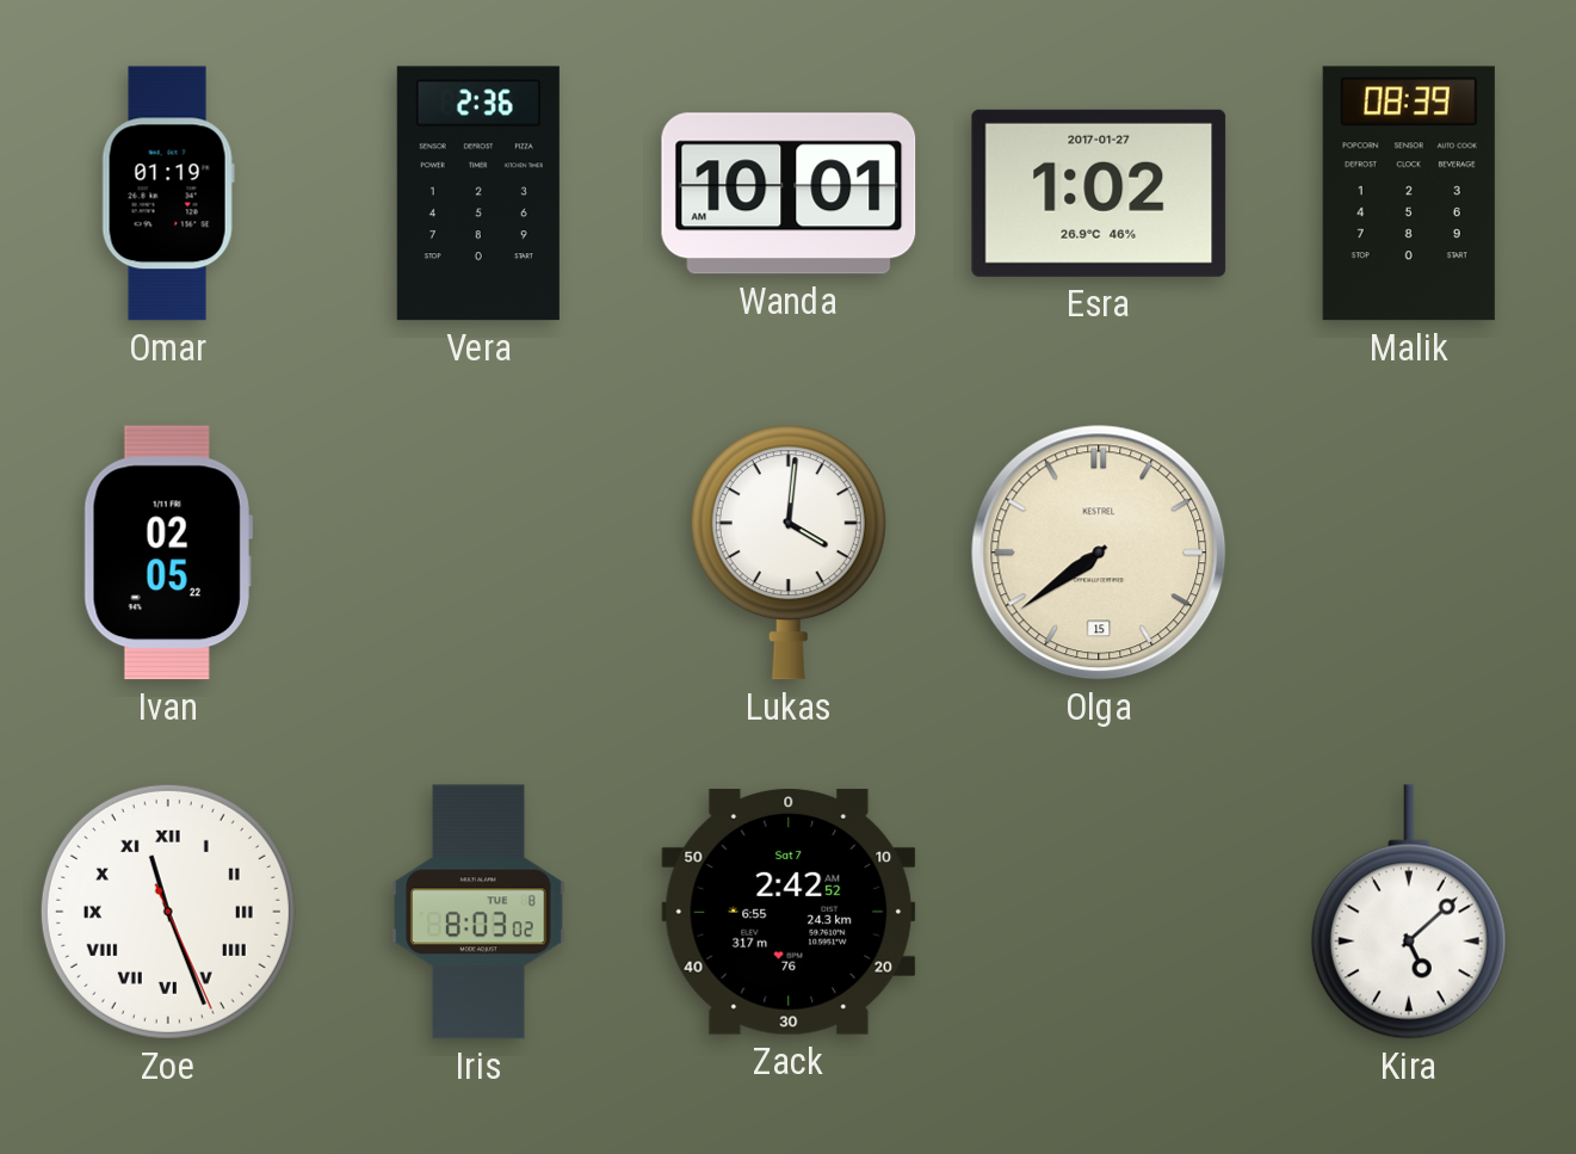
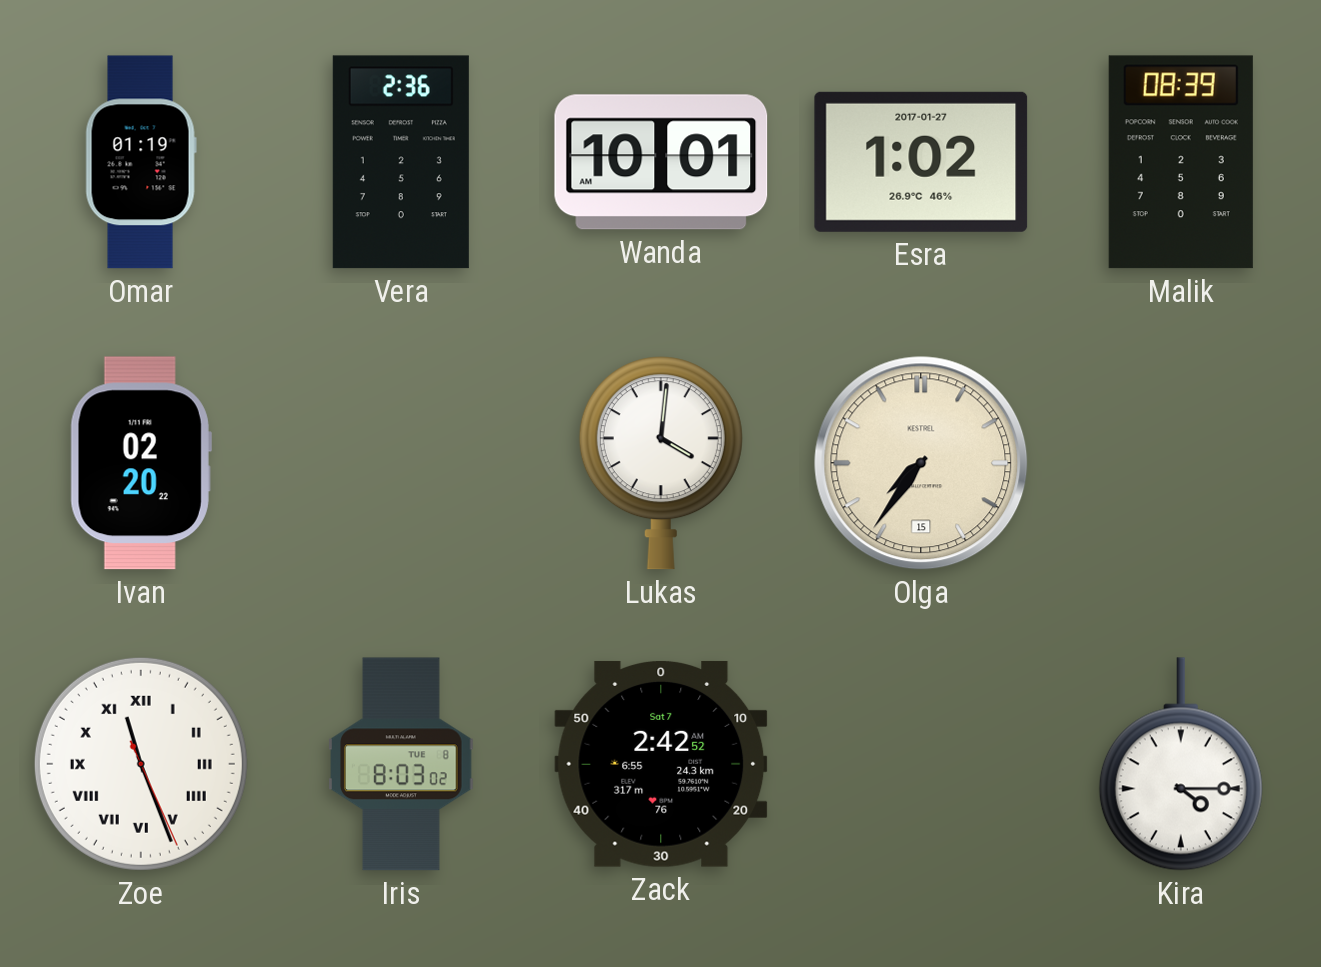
Ivan: 02:05 -> 02:20 (141, 463)
Olga: 7:39 -> 7:36 (921, 463)
Kira: 5:08 -> 4:15 (1181, 764)
